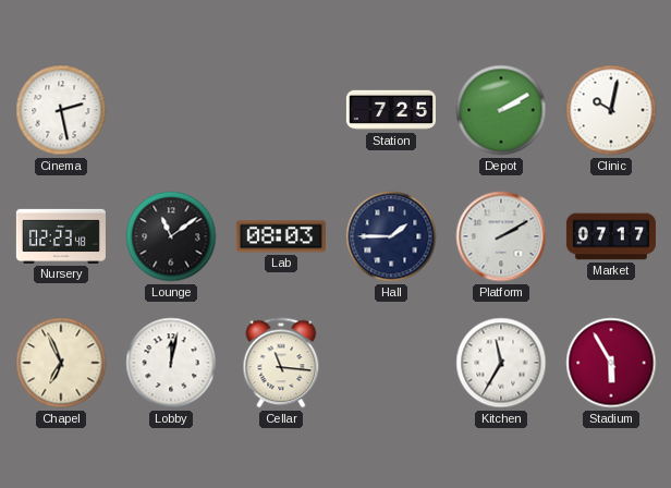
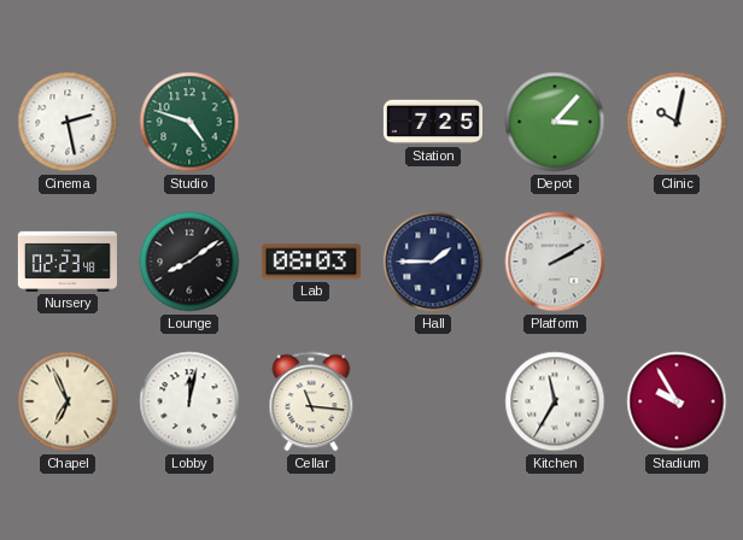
Studio: none -> 4:48 (189, 122)
Depot: 2:10 -> 3:07 (555, 122)
Lounge: 11:09 -> 8:09 (189, 262)
Market: 07:17 -> none (611, 236)
Stadium: 5:55 -> 9:55 (677, 401)
